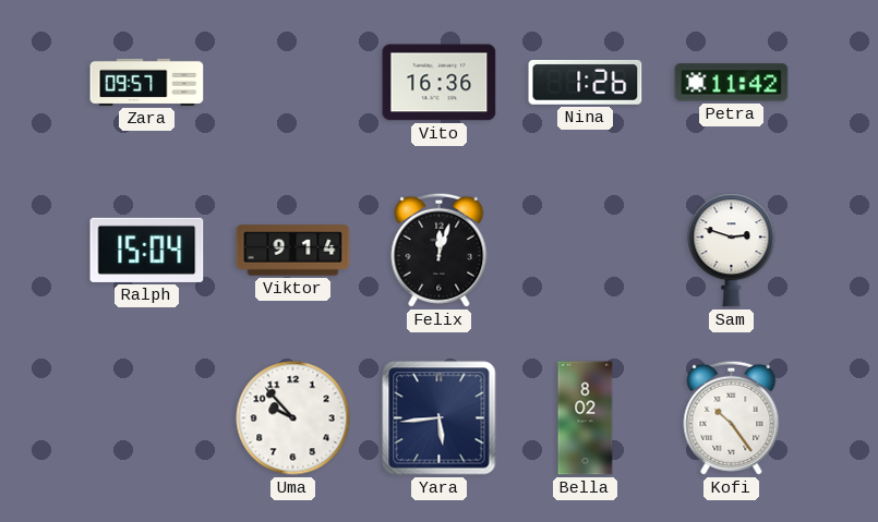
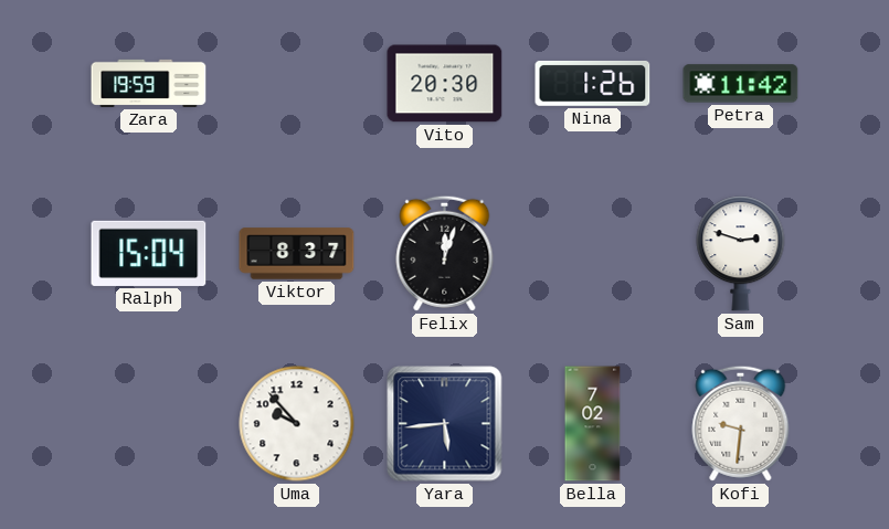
Zara: 09:57 -> 19:59 (149, 83)
Vito: 16:36 -> 20:30 (445, 84)
Viktor: 9:14 -> 8:37 (297, 254)
Bella: 8:02 -> 7:02 (593, 424)
Kofi: 10:24 -> 9:31 (741, 423)
